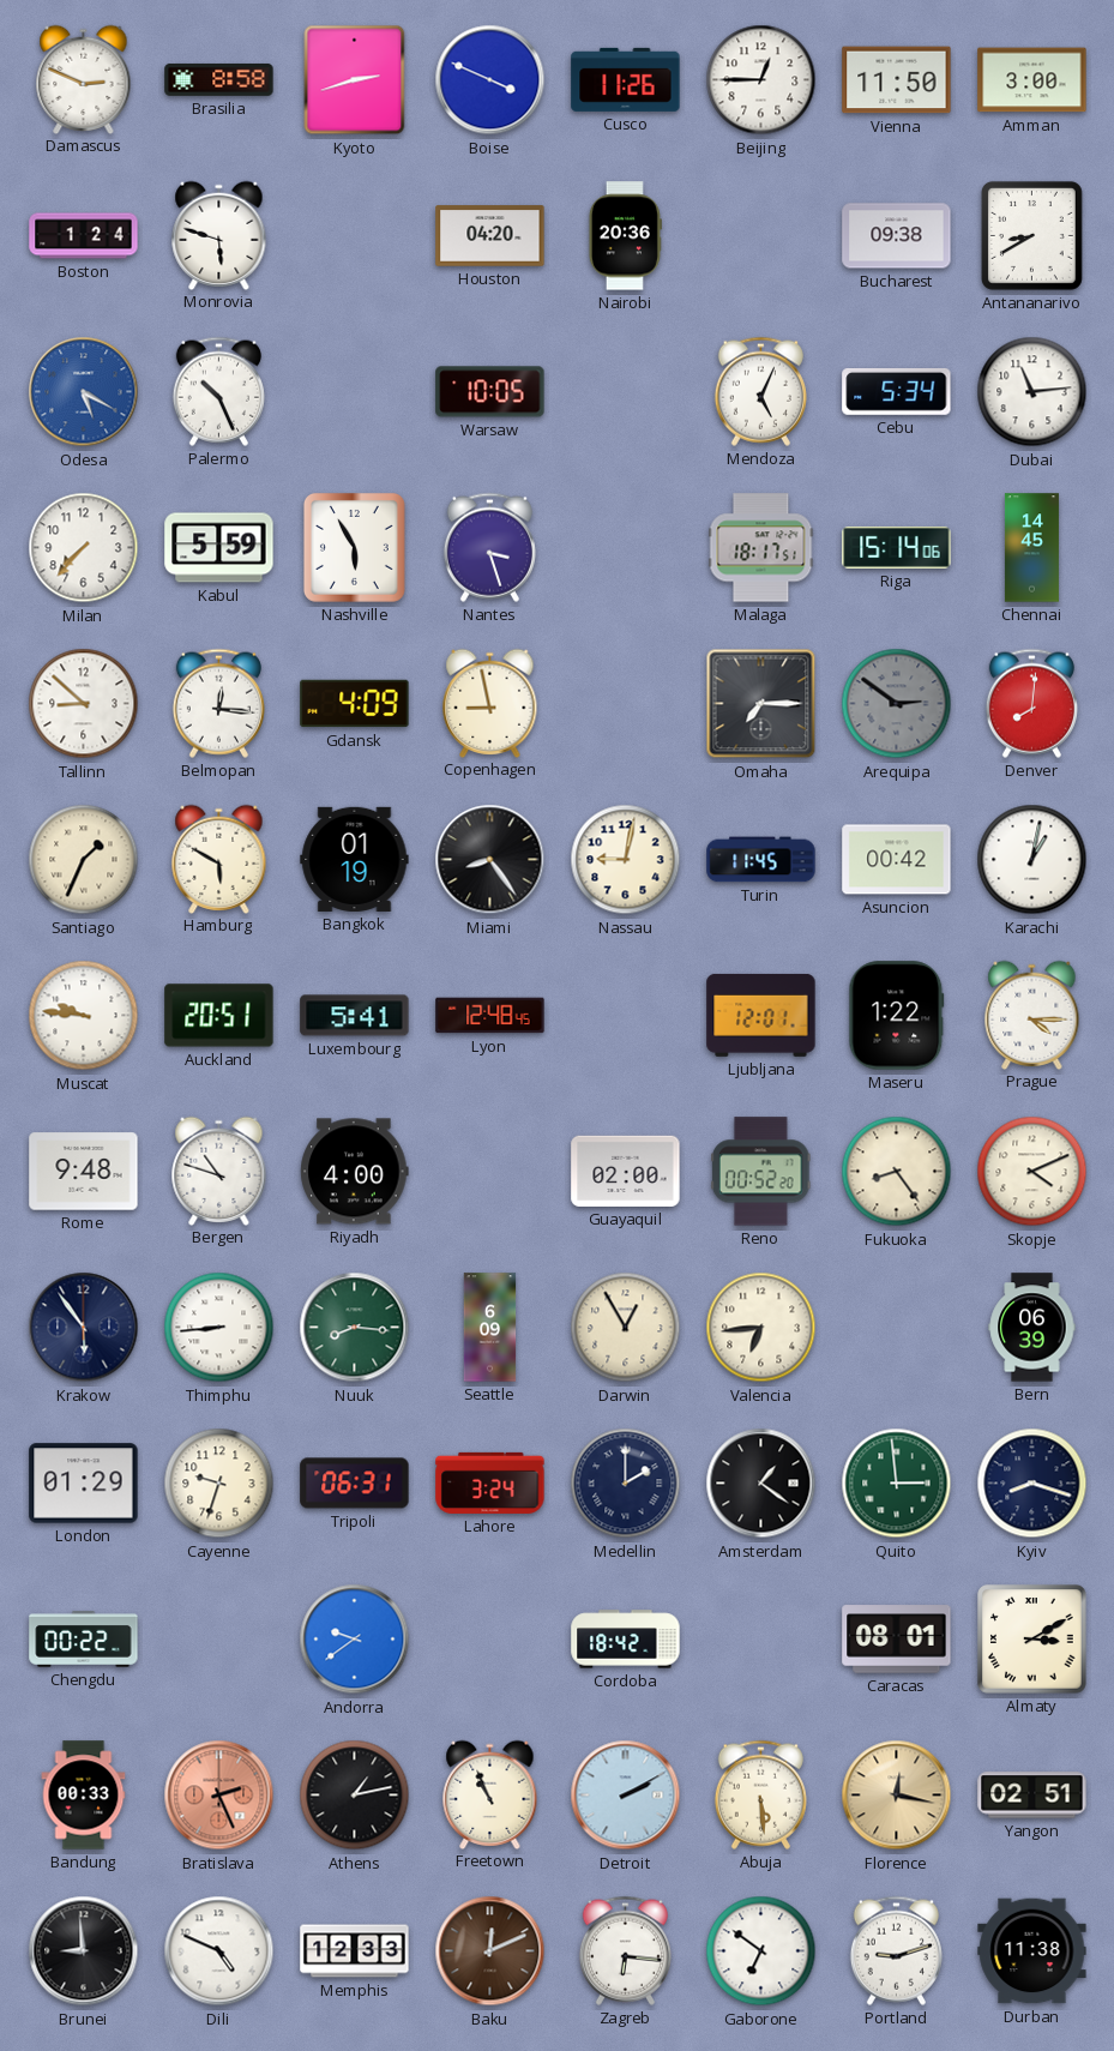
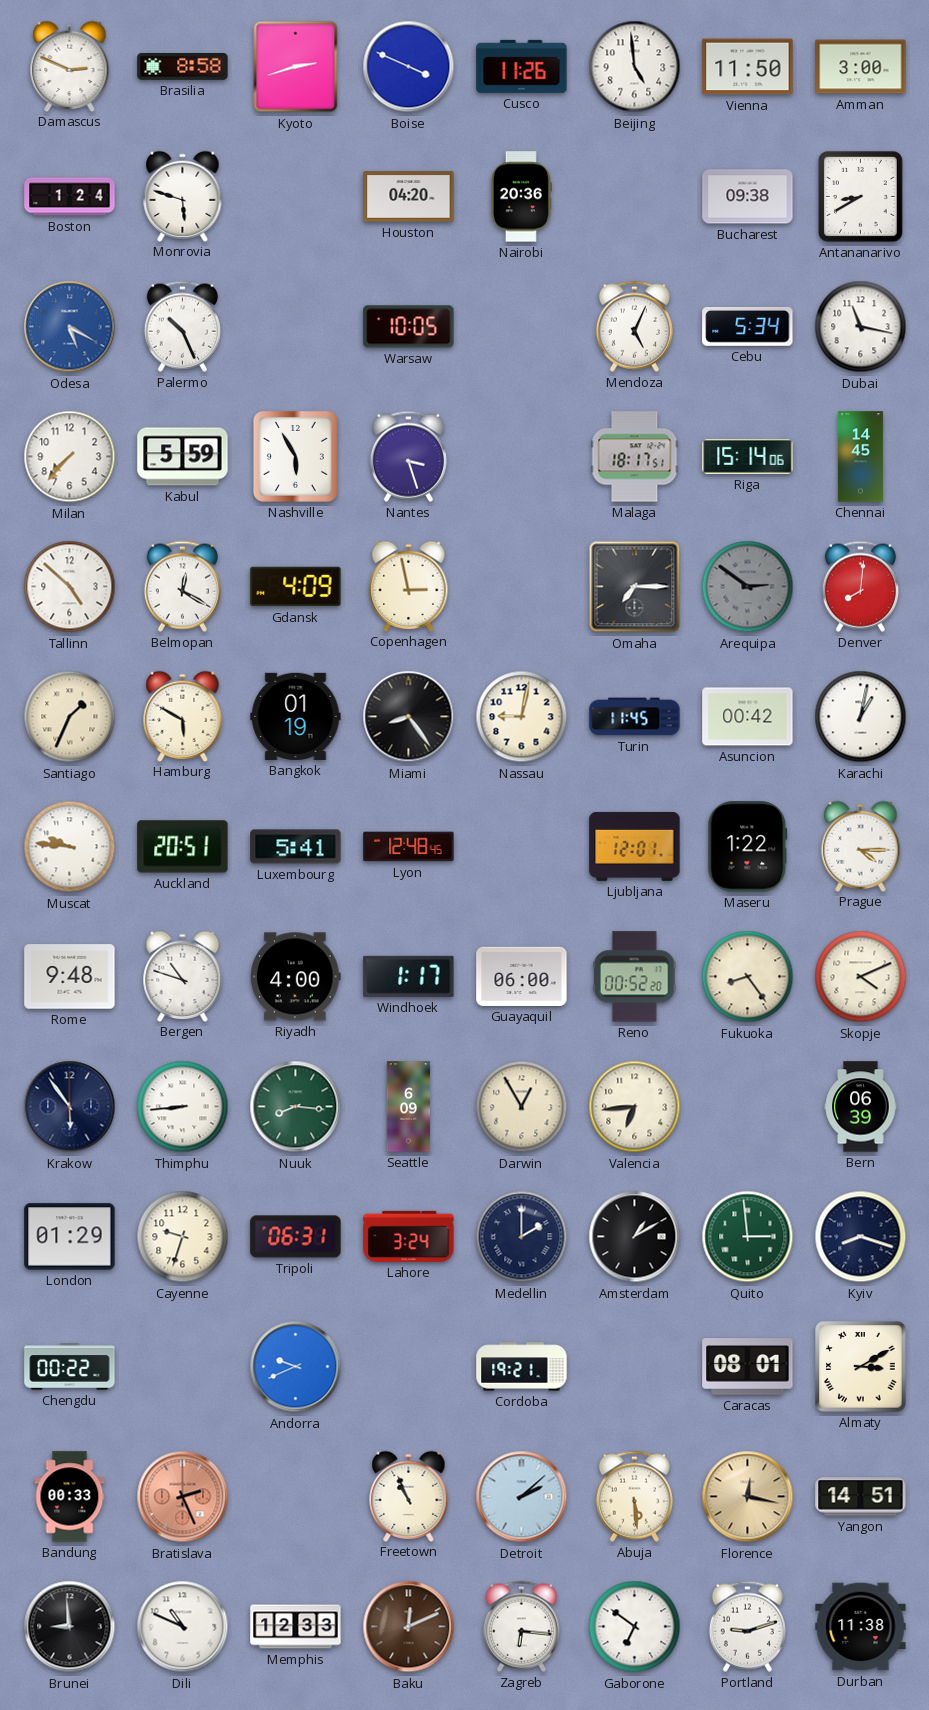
Beijing: 12:45 -> 4:59 (635, 67)
Dubai: 11:14 -> 11:17 (861, 327)
Tallinn: 8:52 -> 4:52 (70, 587)
Belmopan: 12:16 -> 12:20 (182, 586)
Copenhagen: 8:58 -> 2:58 (409, 586)
Windhoek: none -> 1:17 (409, 976)
Guayaquil: 02:00 -> 06:00 (522, 976)
Amsterdam: 1:21 -> 1:10 (635, 1237)
Andorra: 9:39 -> 9:41 (296, 1367)
Cordoba: 18:42 -> 19:21 (522, 1367)
Athens: 1:13 -> none (355, 1796)
Detroit: 2:10 -> 2:08 (522, 1497)
Yangon: 02:51 -> 14:51 (861, 1497)
Dili: 4:49 -> 10:49 (183, 1627)
